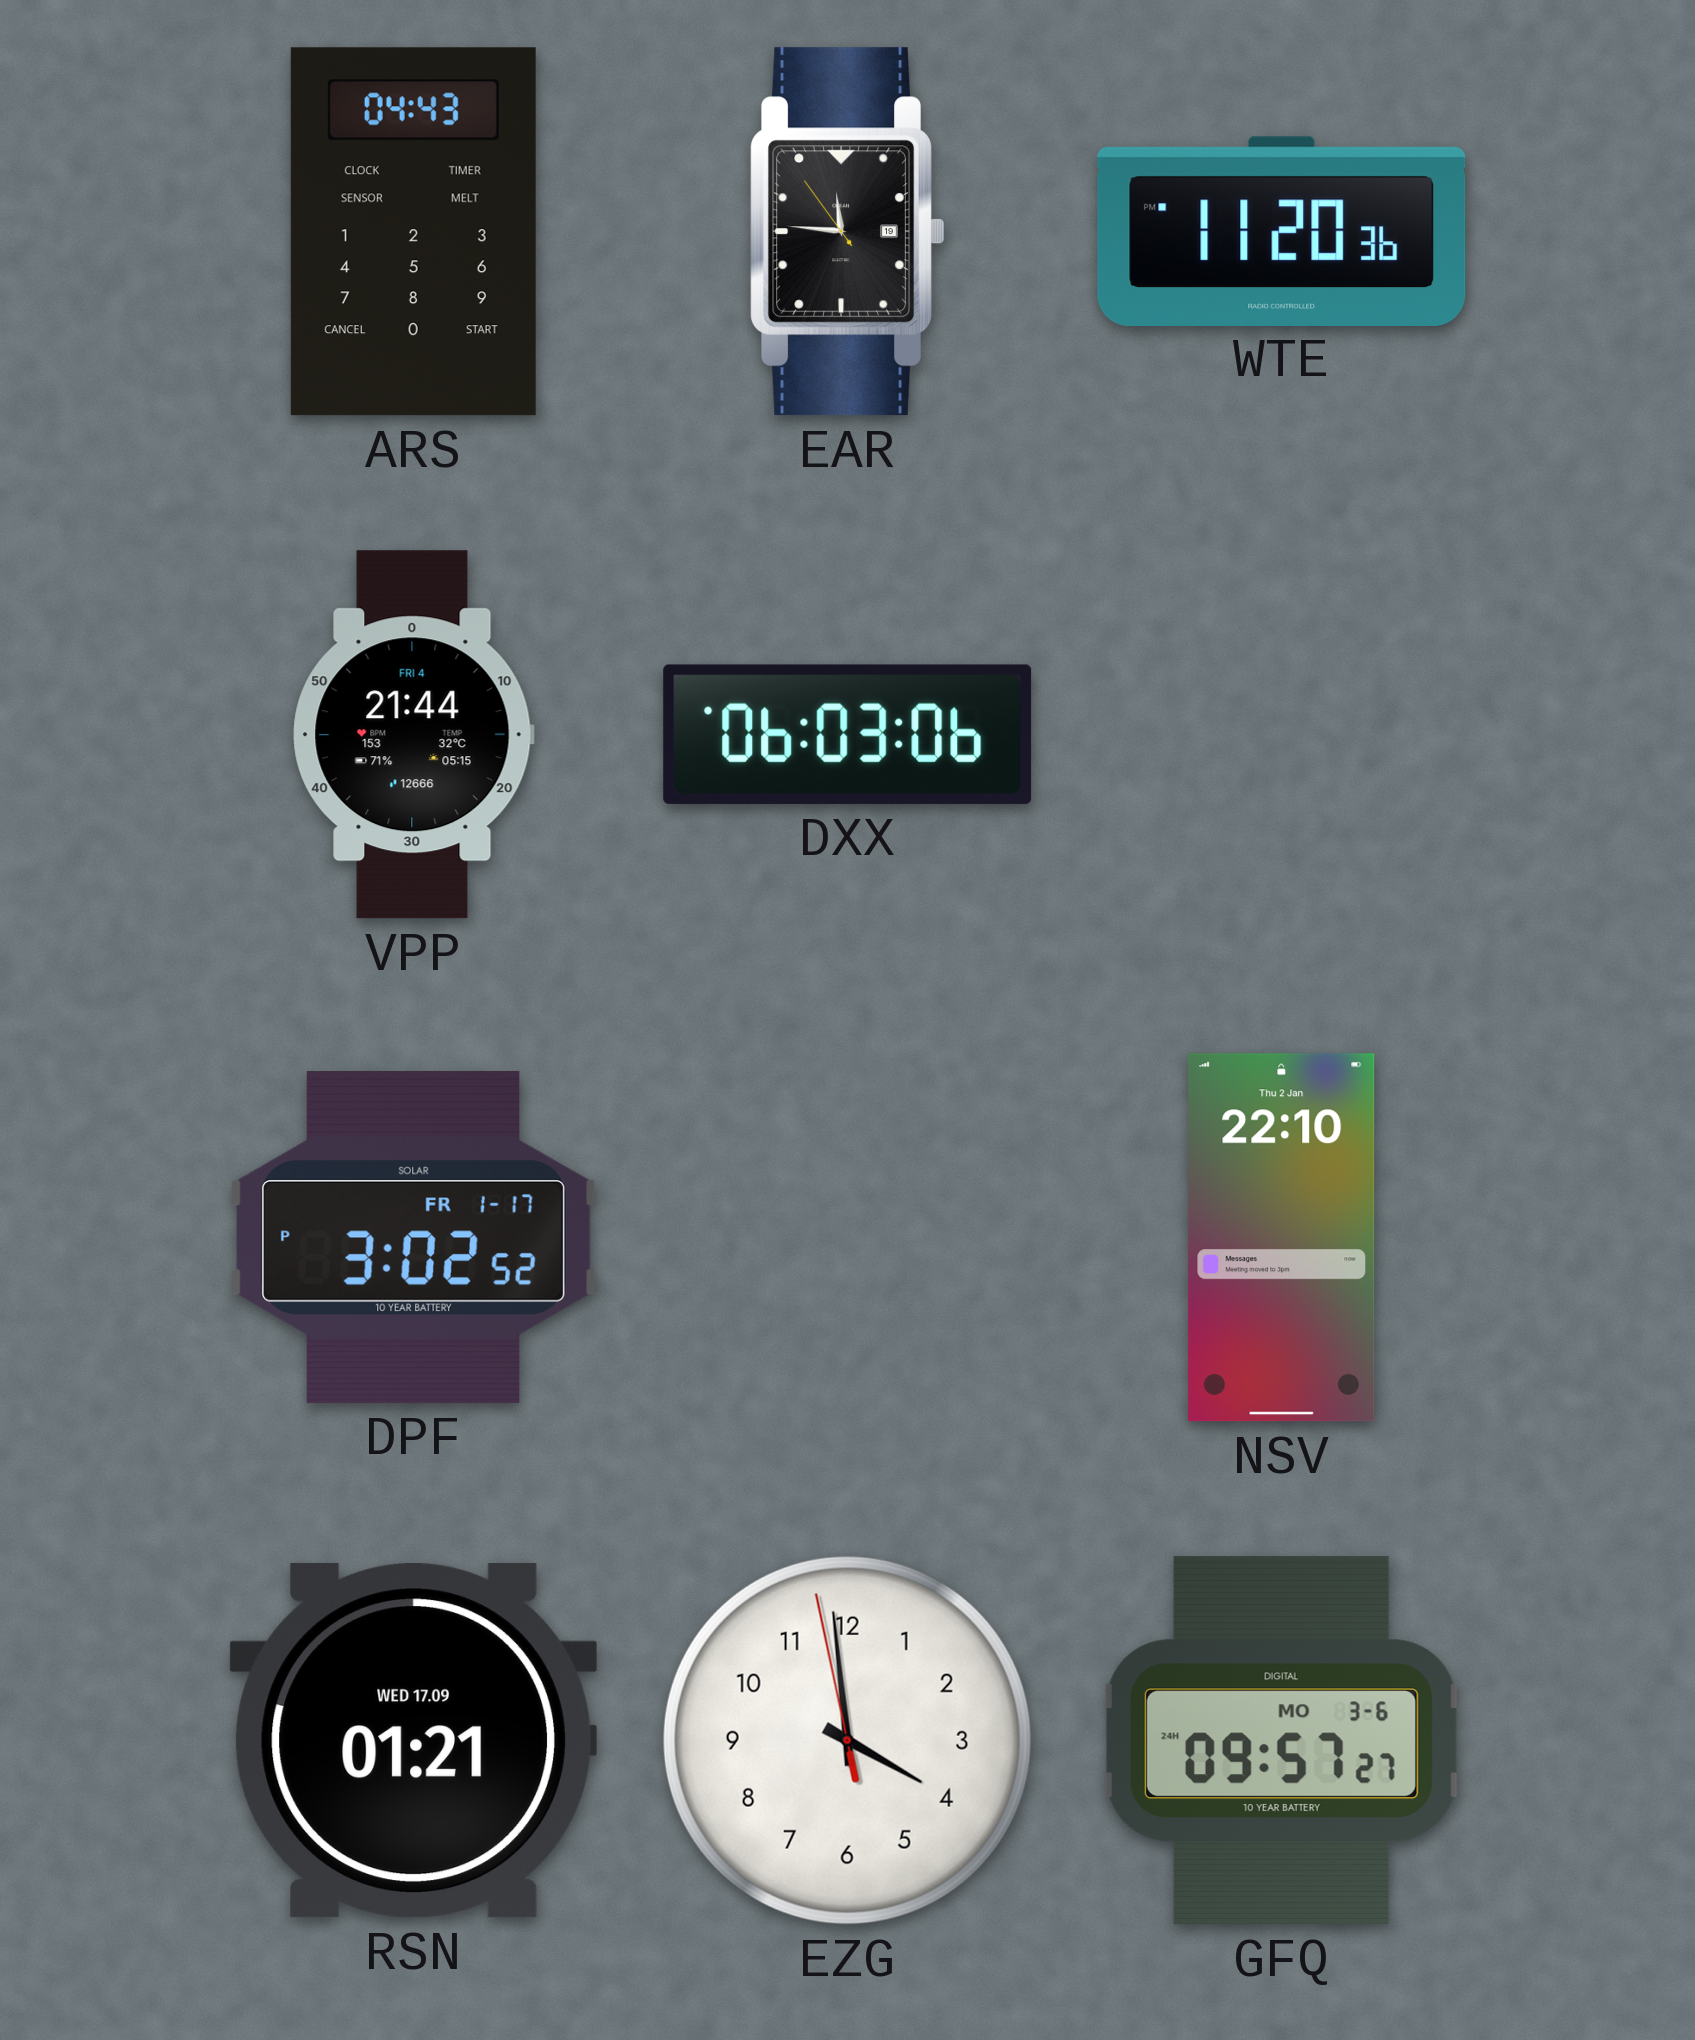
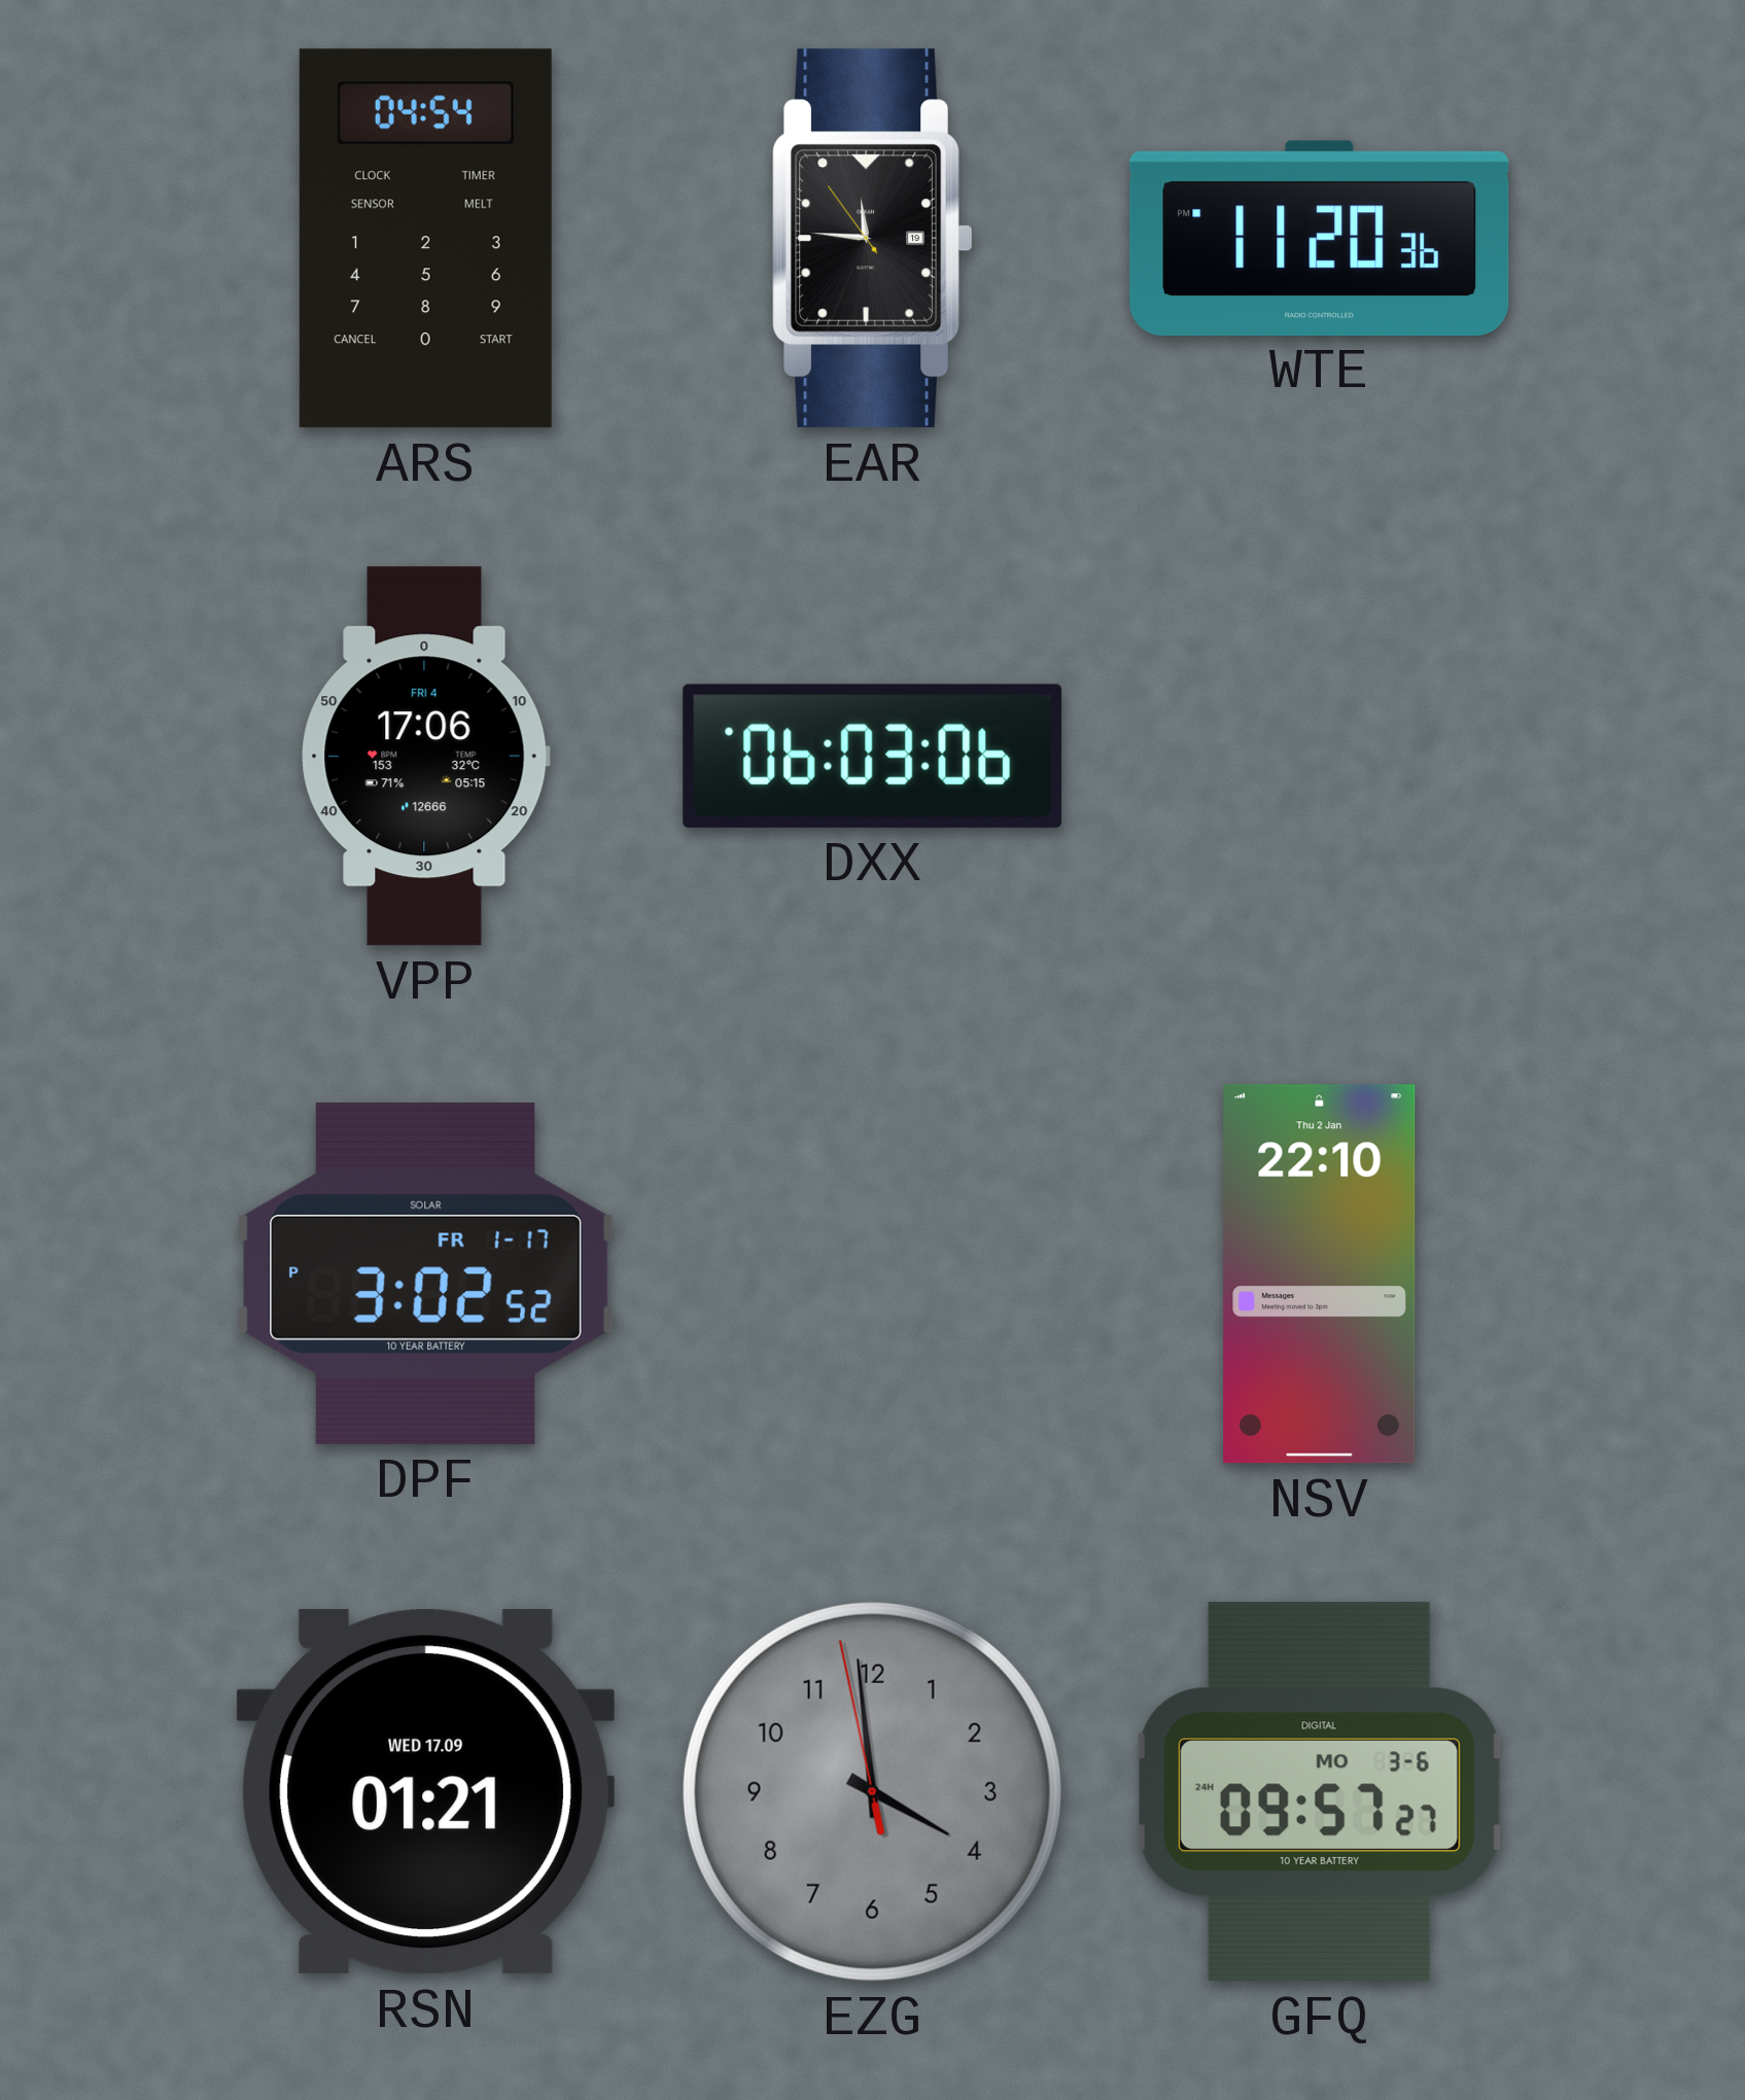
ARS: 04:43 -> 04:54 (425, 239)
VPP: 21:44 -> 17:06 (425, 757)
EZG dial: white -> grey (872, 1791)
